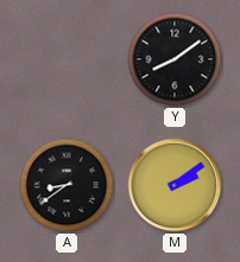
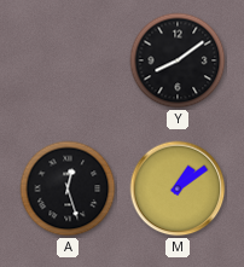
A: 8:39 -> 12:27 (68, 188)
M: 2:09 -> 1:09 (178, 188)
